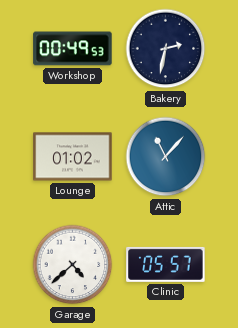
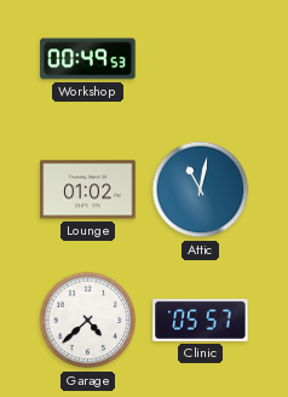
Bakery: 2:32 -> none (166, 49)
Attic: 11:07 -> 11:02 (201, 190)
